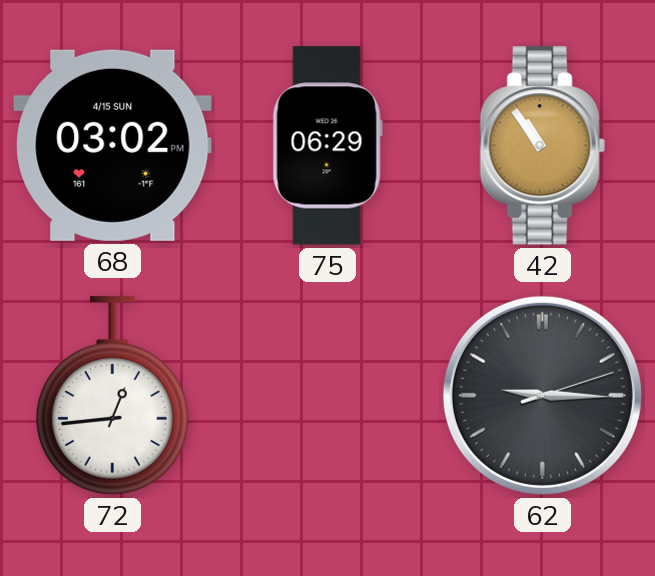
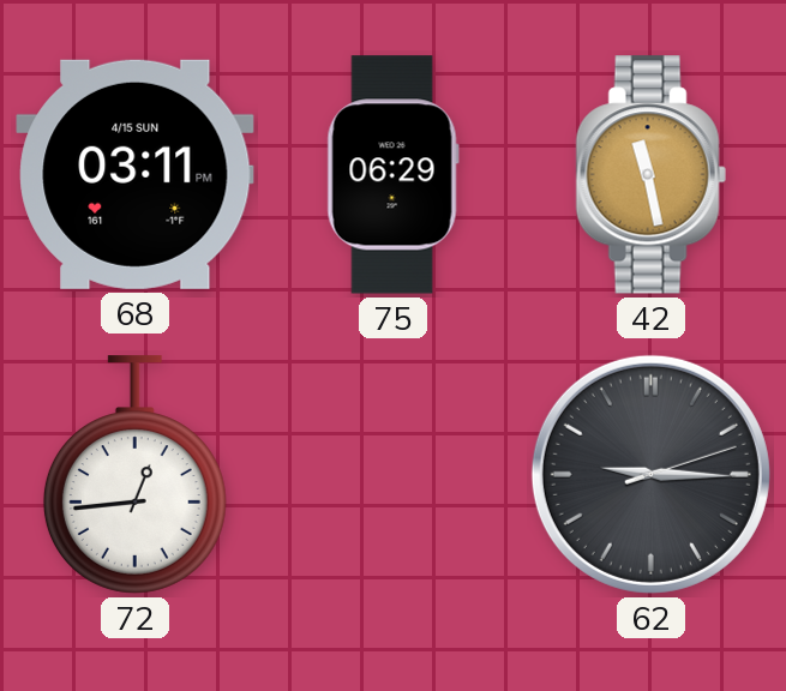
68: 03:02 -> 03:11 (136, 174)
42: 10:54 -> 11:28 (650, 175)
